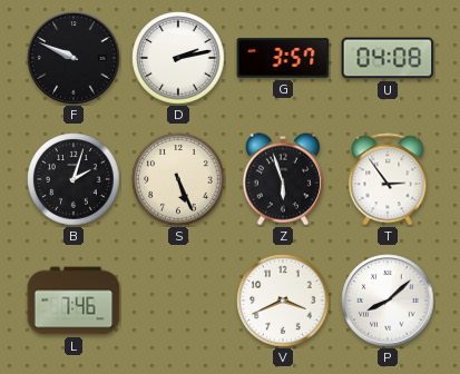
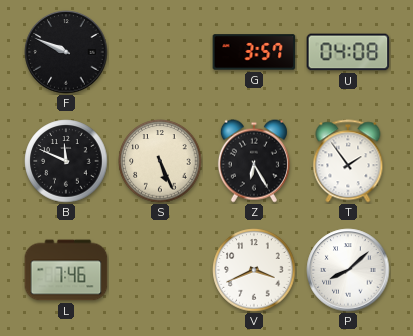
D: 2:13 -> none (178, 58)
B: 2:03 -> 11:49 (66, 161)
Z: 5:57 -> 6:25 (254, 161)
T: 2:54 -> 1:54 (348, 161)
